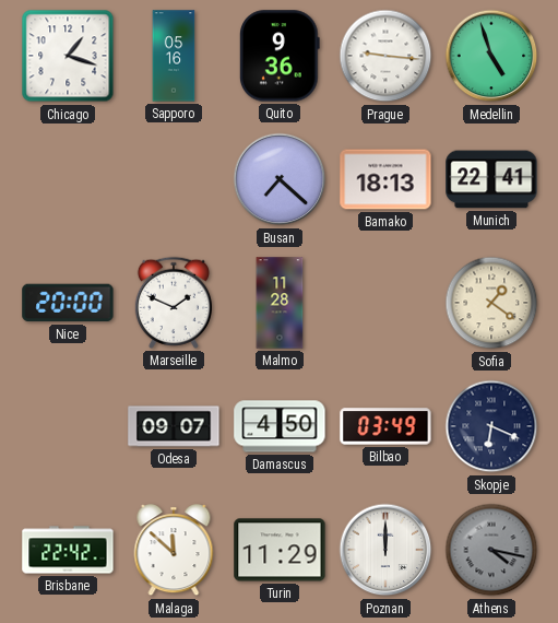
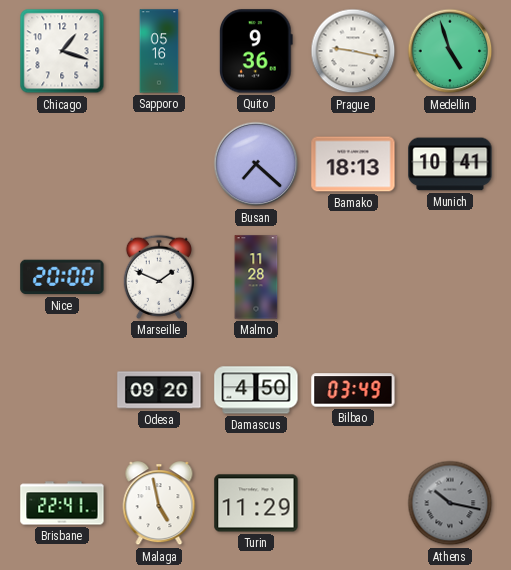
Prague: 9:16 -> 9:17 (353, 51)
Munich: 22:41 -> 10:41 (450, 164)
Sofia: 1:21 -> none (491, 303)
Odesa: 09:07 -> 09:20 (159, 390)
Skopje: 6:19 -> none (491, 426)
Brisbane: 22:42 -> 22:41 (62, 503)
Malaga: 11:52 -> 4:58 (159, 504)
Poznan: 12:00 -> none (385, 550)
Athens: 4:17 -> 10:17 (450, 503)
